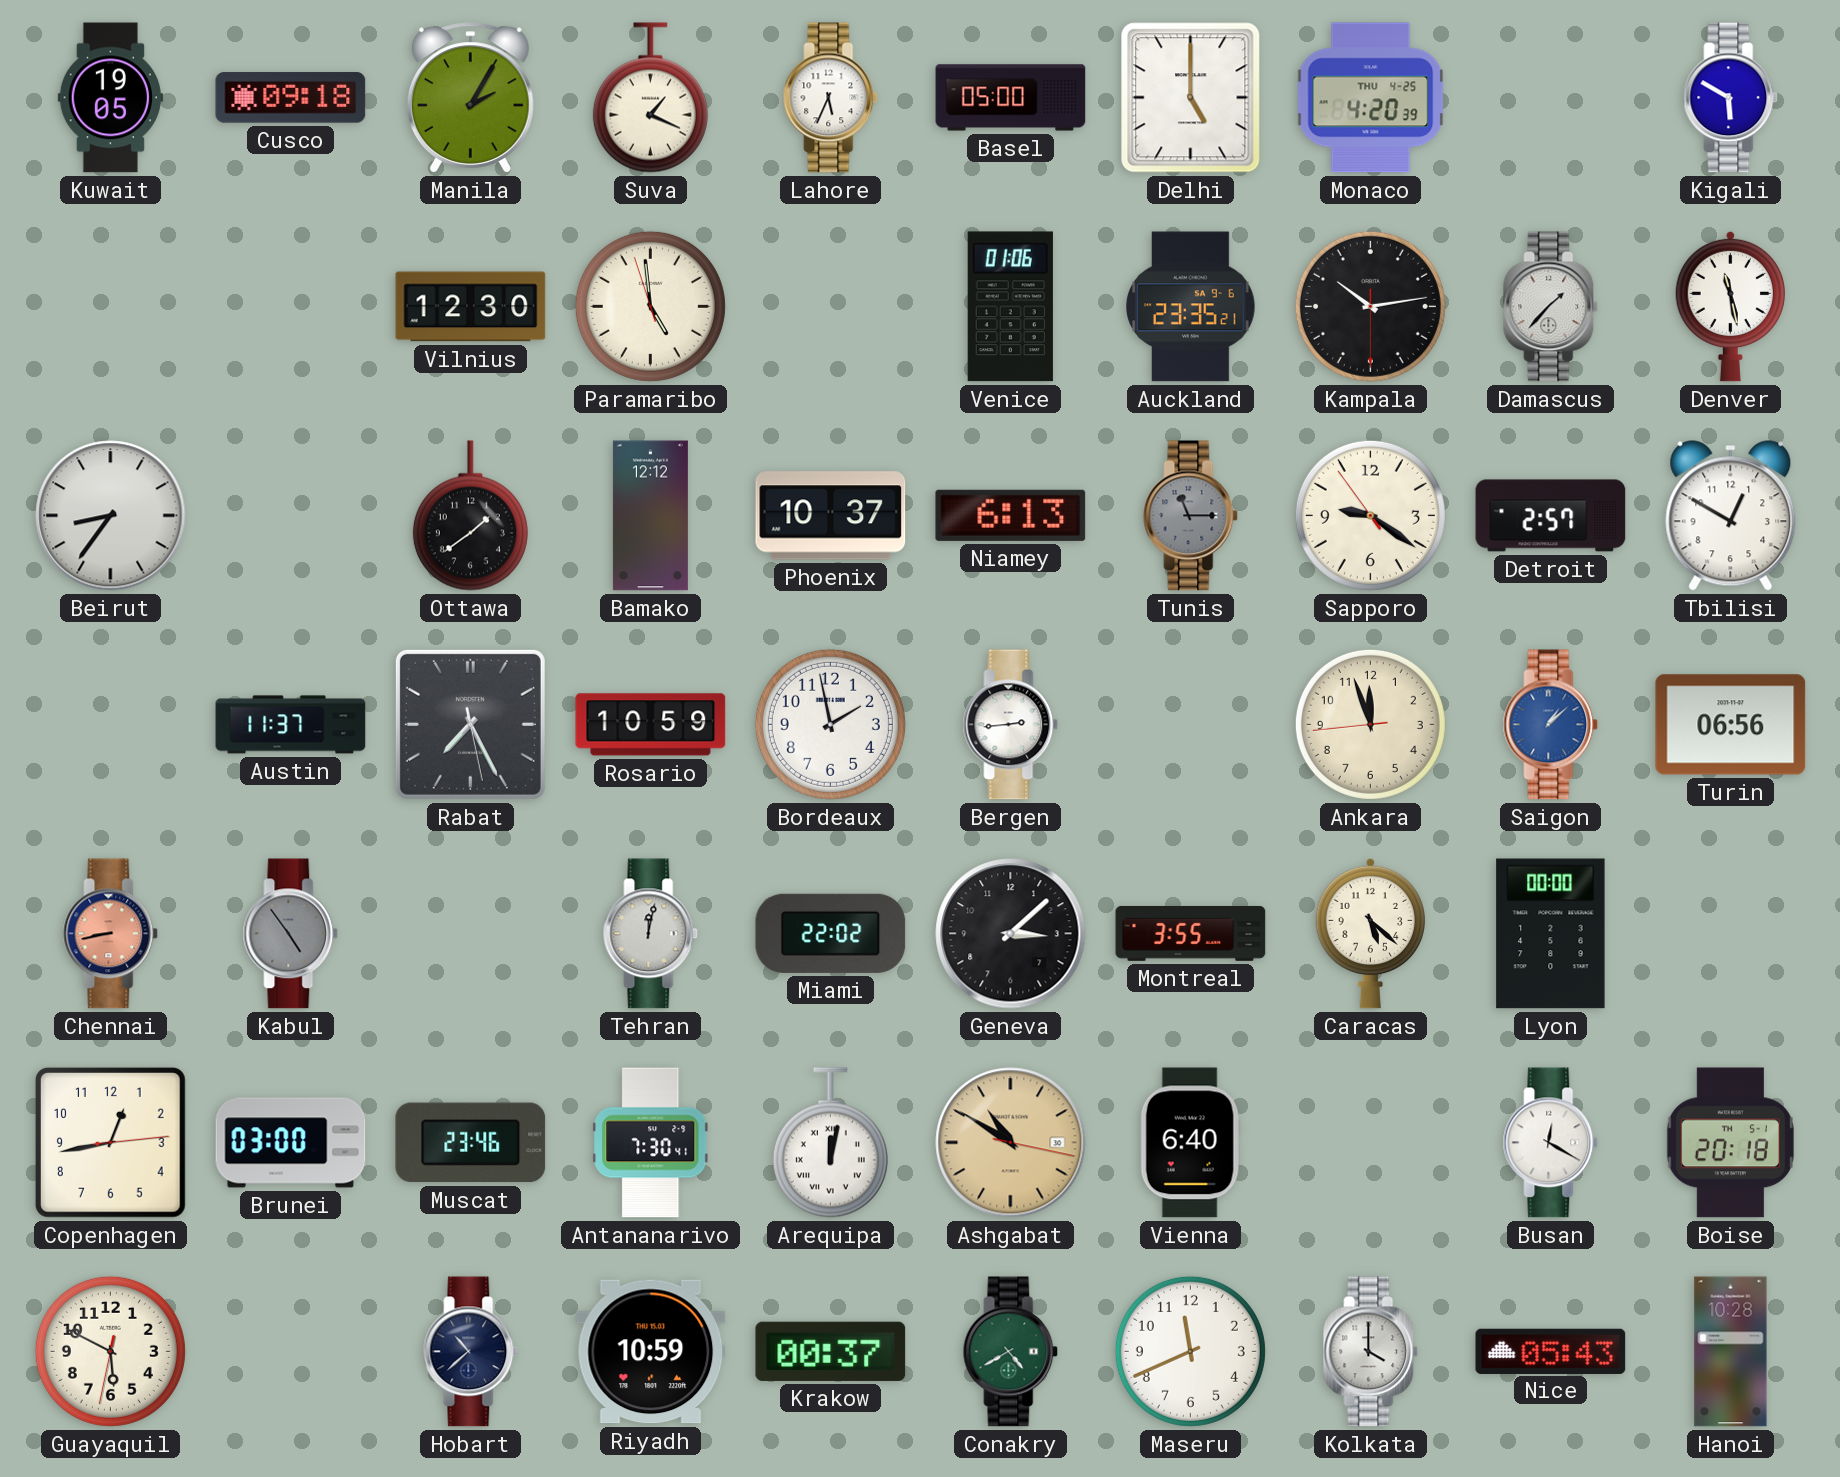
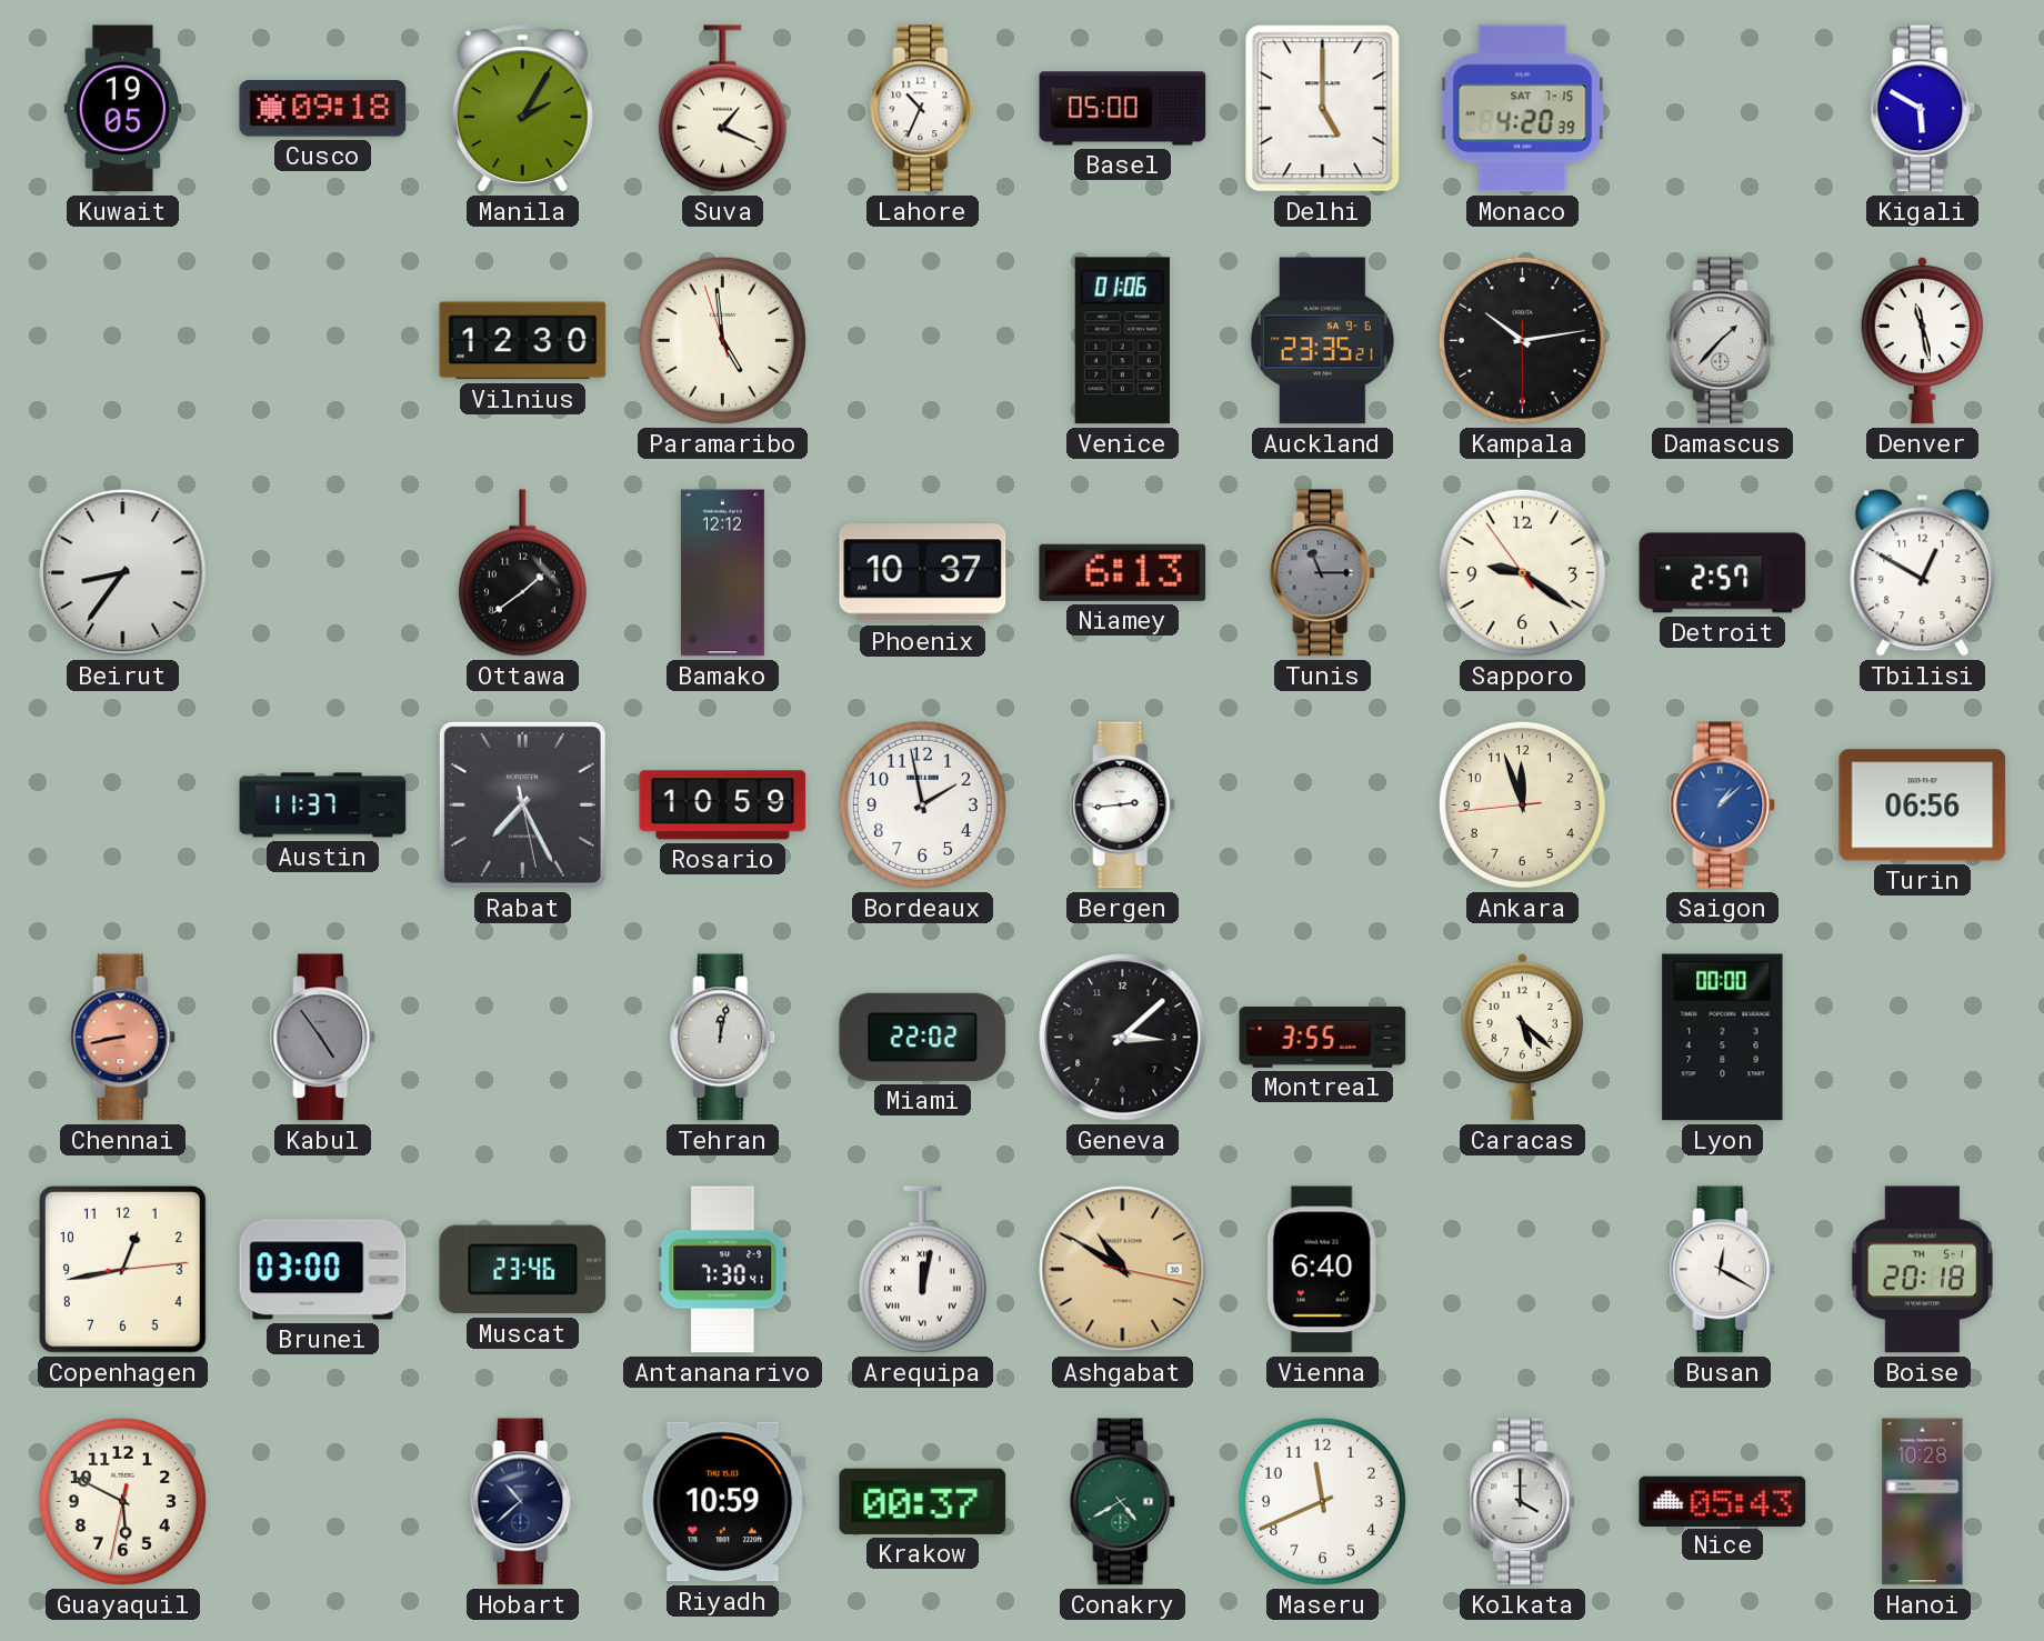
Lahore: 5:34 -> 10:34 (923, 109)
Monaco date: THU 4-25 -> SAT 7-15 (1523, 109)
